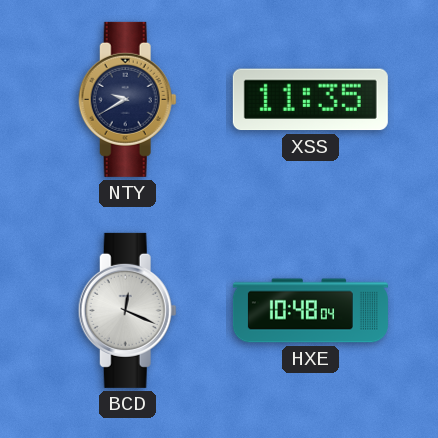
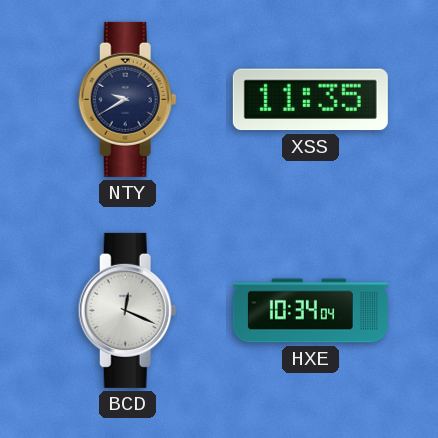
HXE: 10:48 -> 10:34 (310, 311)
